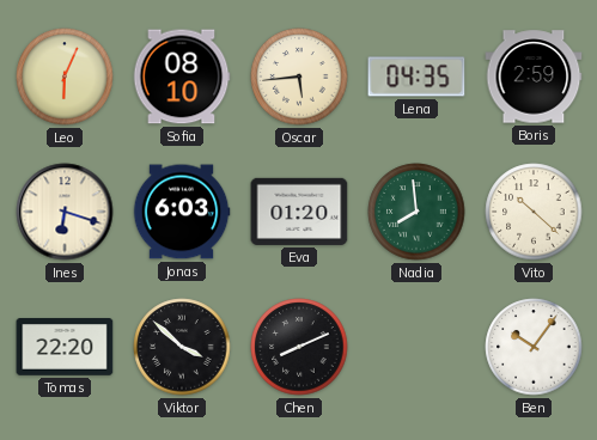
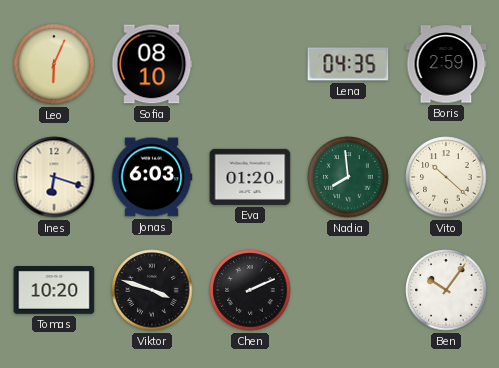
Oscar: 5:44 -> none (299, 77)
Tomas: 22:20 -> 10:20 (54, 291)
Viktor: 3:52 -> 3:48 (152, 290)
Chen: 8:11 -> 2:11 (250, 290)
